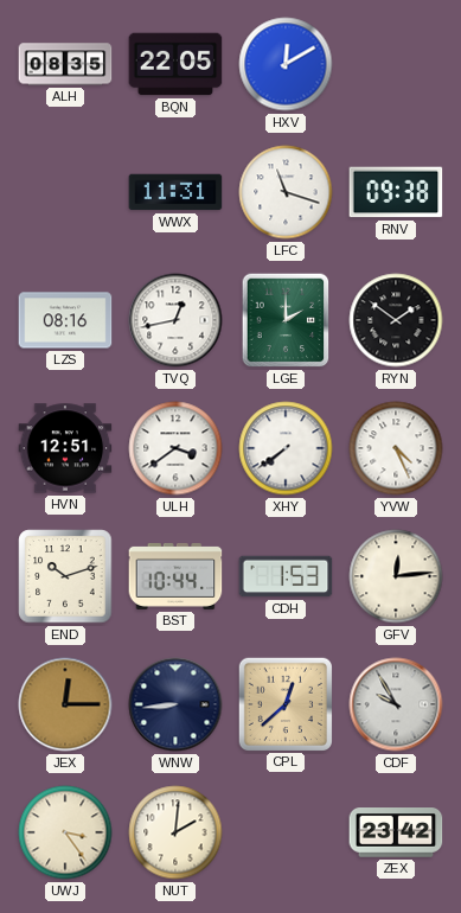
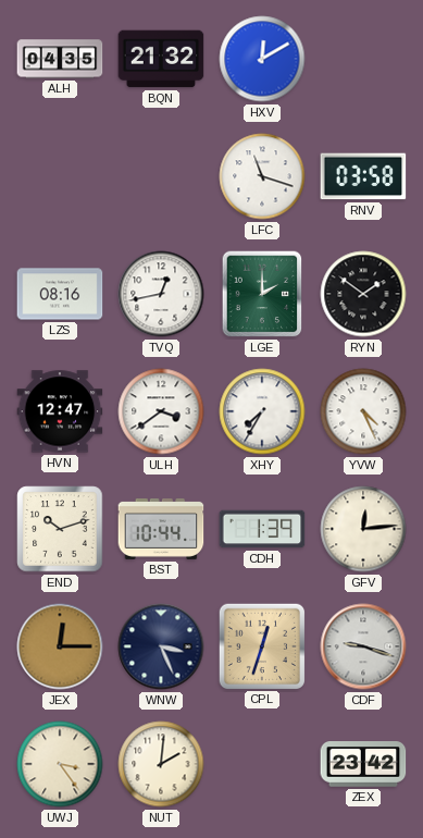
ALH: 08:35 -> 04:35 (60, 59)
BQN: 22:05 -> 21:32 (161, 59)
WWX: 11:31 -> none (175, 192)
RNV: 09:38 -> 03:58 (363, 176)
HVN: 12:51 -> 12:47 (60, 411)
XHY: 7:39 -> 7:35 (262, 411)
CDH: 1:53 -> 1:39 (262, 529)
WNW: 8:44 -> 3:26 (161, 646)
CPL: 12:38 -> 12:33 (261, 645)
CDF: 9:55 -> 9:18 (363, 646)
